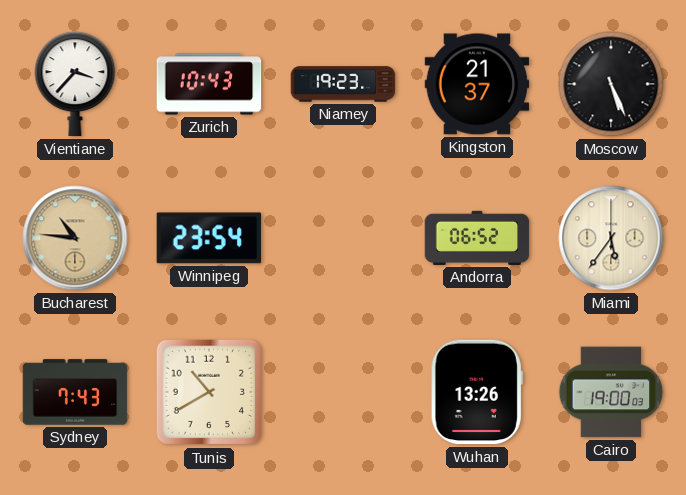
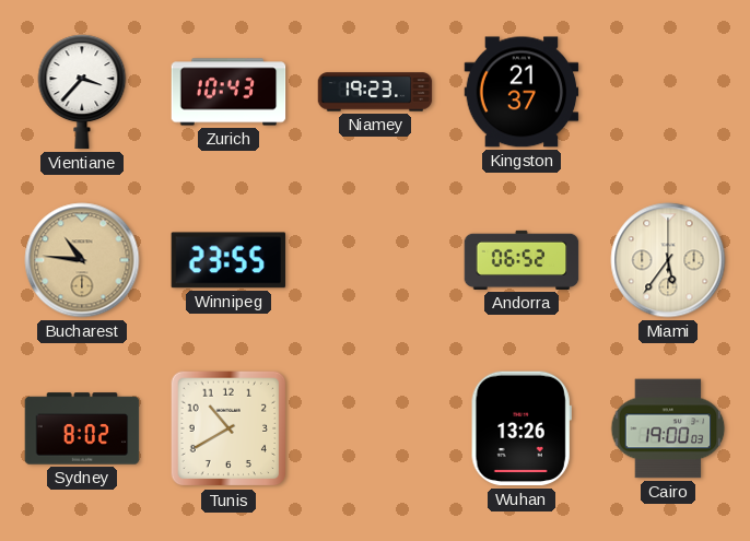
Moscow: 5:26 -> none (611, 84)
Winnipeg: 23:54 -> 23:55 (228, 260)
Sydney: 7:43 -> 8:02 (82, 428)
